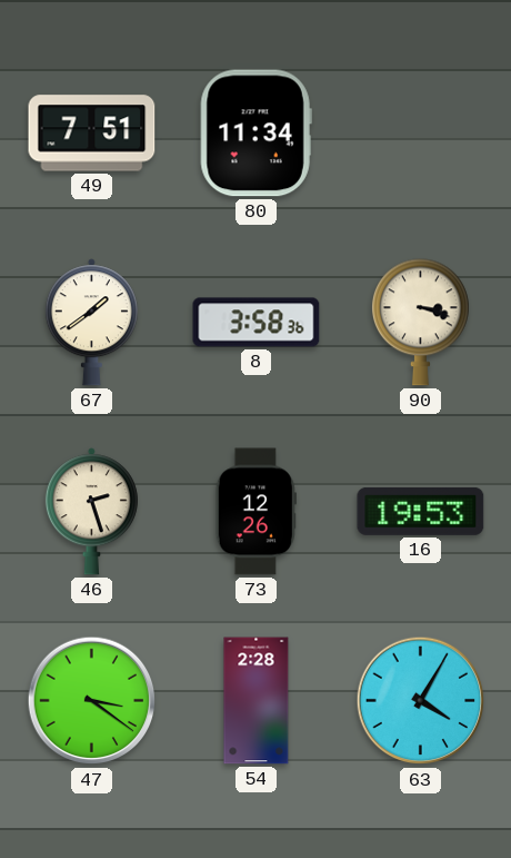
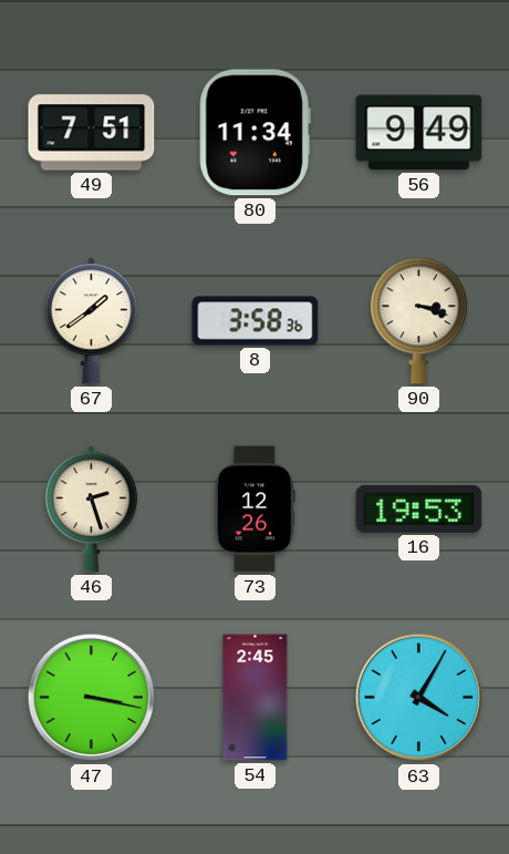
56: none -> 9:49 (419, 133)
47: 3:21 -> 3:17 (92, 698)
54: 2:28 -> 2:45 (256, 698)
